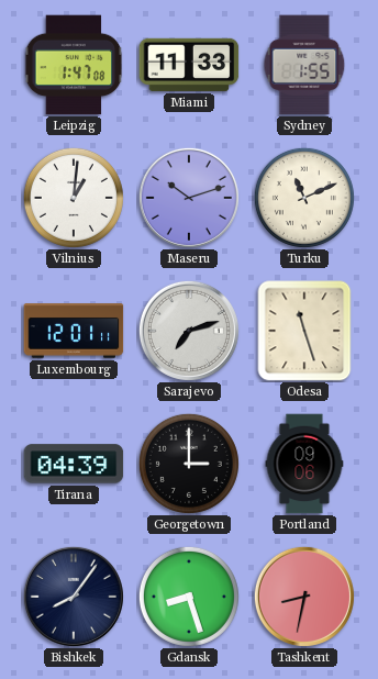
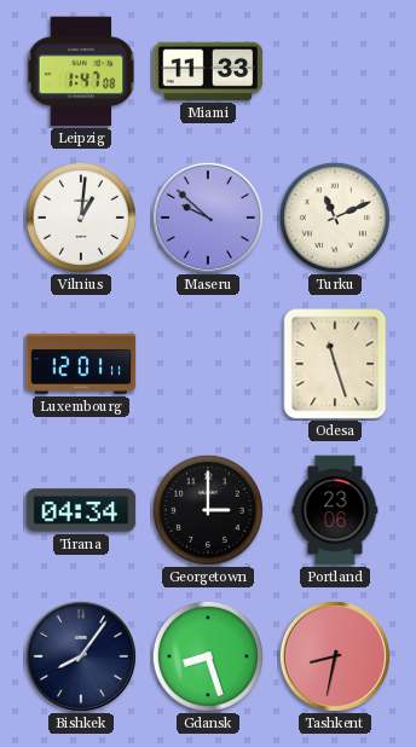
Sydney: 1:55 -> none (304, 65)
Maseru: 10:12 -> 9:52 (208, 218)
Sarajevo: 7:12 -> none (189, 331)
Tirana: 04:39 -> 04:34 (81, 510)
Portland: 09:06 -> 23:06 (335, 510)
